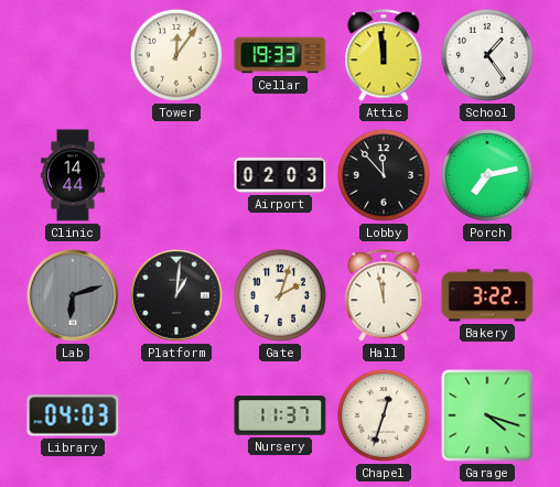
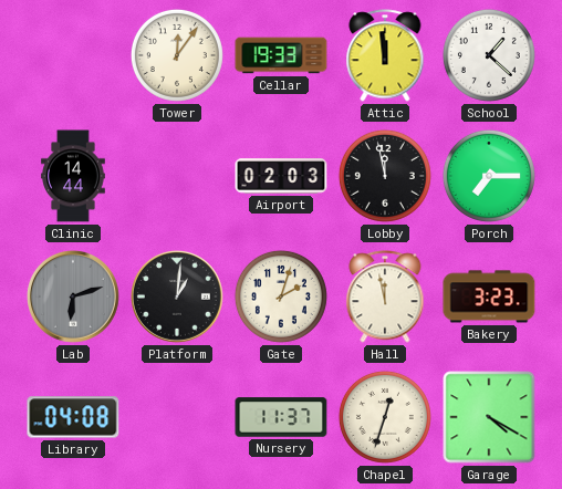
School: 1:24 -> 1:22 (489, 55)
Lobby: 11:53 -> 11:58 (385, 176)
Porch: 7:13 -> 7:15 (489, 176)
Bakery: 3:22 -> 3:23 (489, 296)
Library: 04:03 -> 04:08 (73, 417)
Garage: 4:18 -> 4:20 (489, 417)
